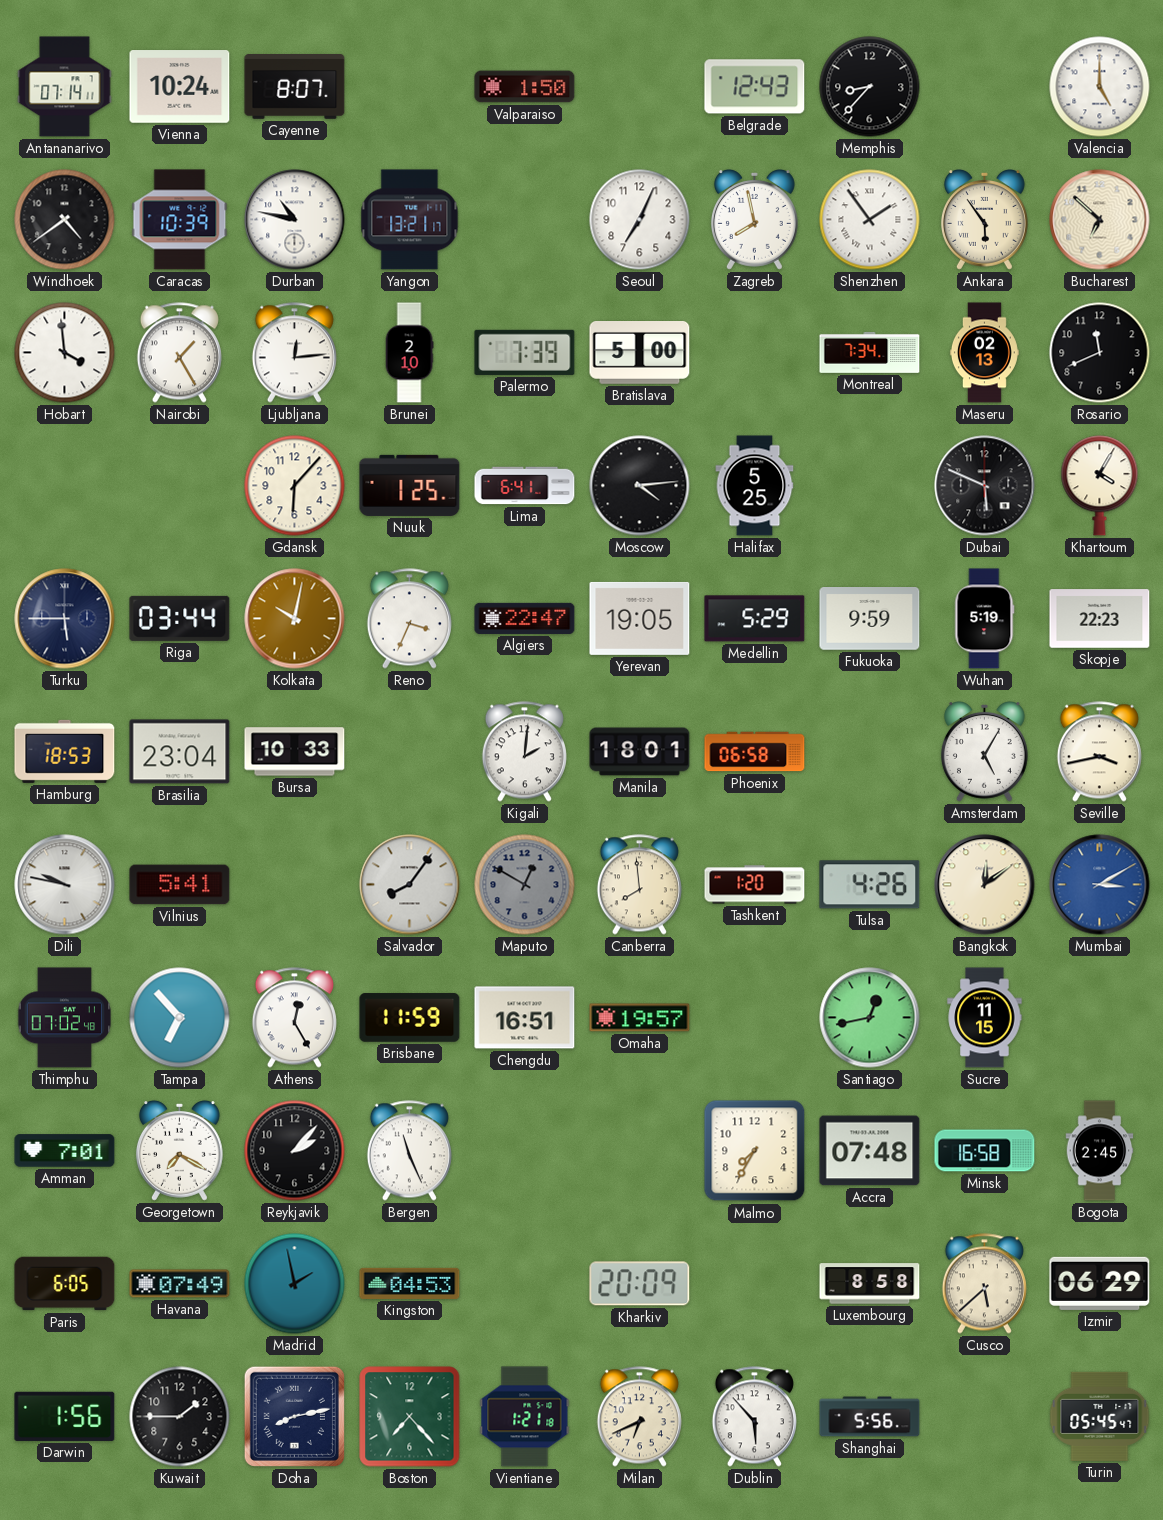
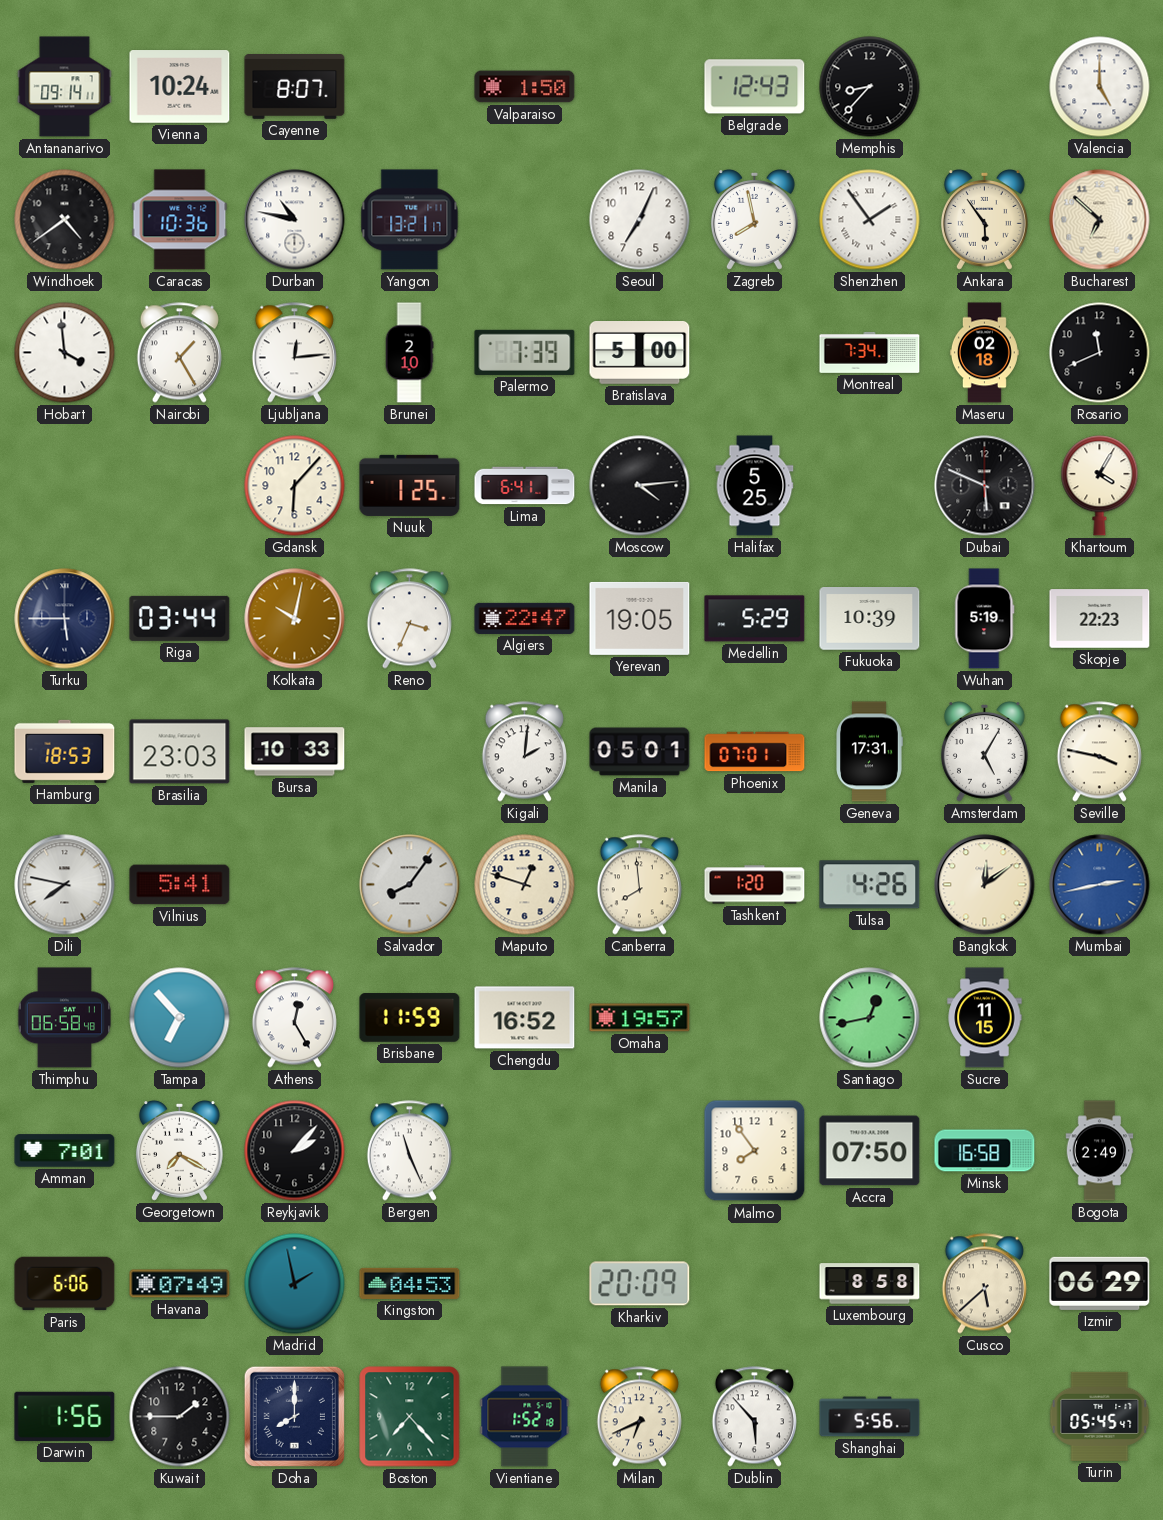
Antananarivo: 07:14 -> 09:14 (65, 87)
Caracas: 10:39 -> 10:36 (180, 220)
Maseru: 02:13 -> 02:18 (984, 353)
Fukuoka: 9:59 -> 10:39 (870, 619)
Brasilia: 23:04 -> 23:03 (180, 752)
Manila: 18:01 -> 05:01 (640, 752)
Phoenix: 06:58 -> 07:01 (755, 752)
Geneva: none -> 17:31 (869, 752)
Seville: 3:43 -> 3:47 (1099, 752)
Dili: 9:47 -> 7:47 (65, 885)
Maputo: 12:50 -> 12:48 (525, 885)
Maputo dial: grey -> cream (525, 885)
Mumbai: 3:10 -> 2:43 (1100, 885)
Thimphu: 07:02 -> 06:58 (65, 1018)
Chengdu: 16:51 -> 16:52 (525, 1018)
Malmo: 7:35 -> 7:54 (755, 1151)
Accra: 07:48 -> 07:50 (870, 1151)
Bogota: 2:45 -> 2:49 (1100, 1151)
Paris: 6:05 -> 6:06 (65, 1284)
Doha: 8:13 -> 8:00 (294, 1416)
Vientiane: 1:21 -> 1:52 (525, 1417)
